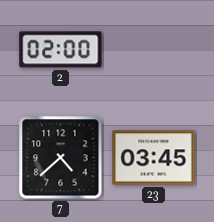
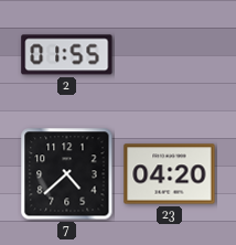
2: 02:00 -> 01:55 (67, 55)
23: 03:45 -> 04:20 (170, 174)
